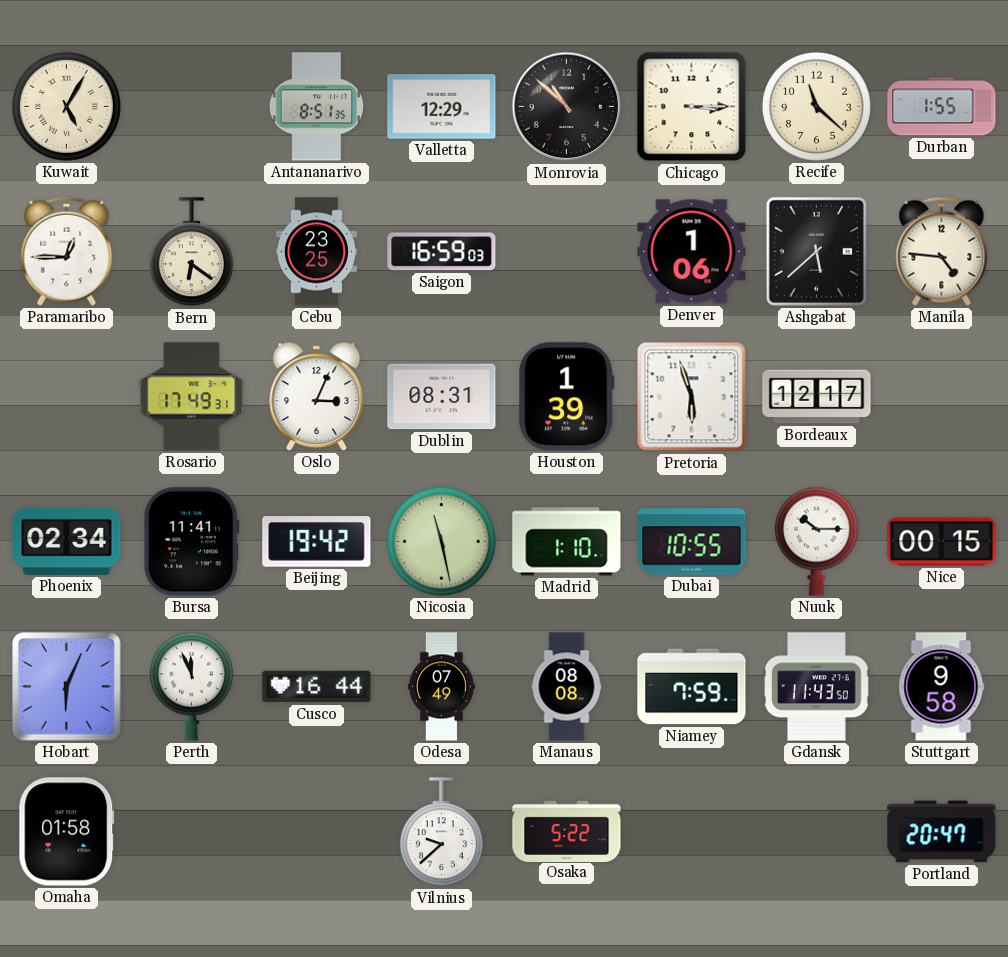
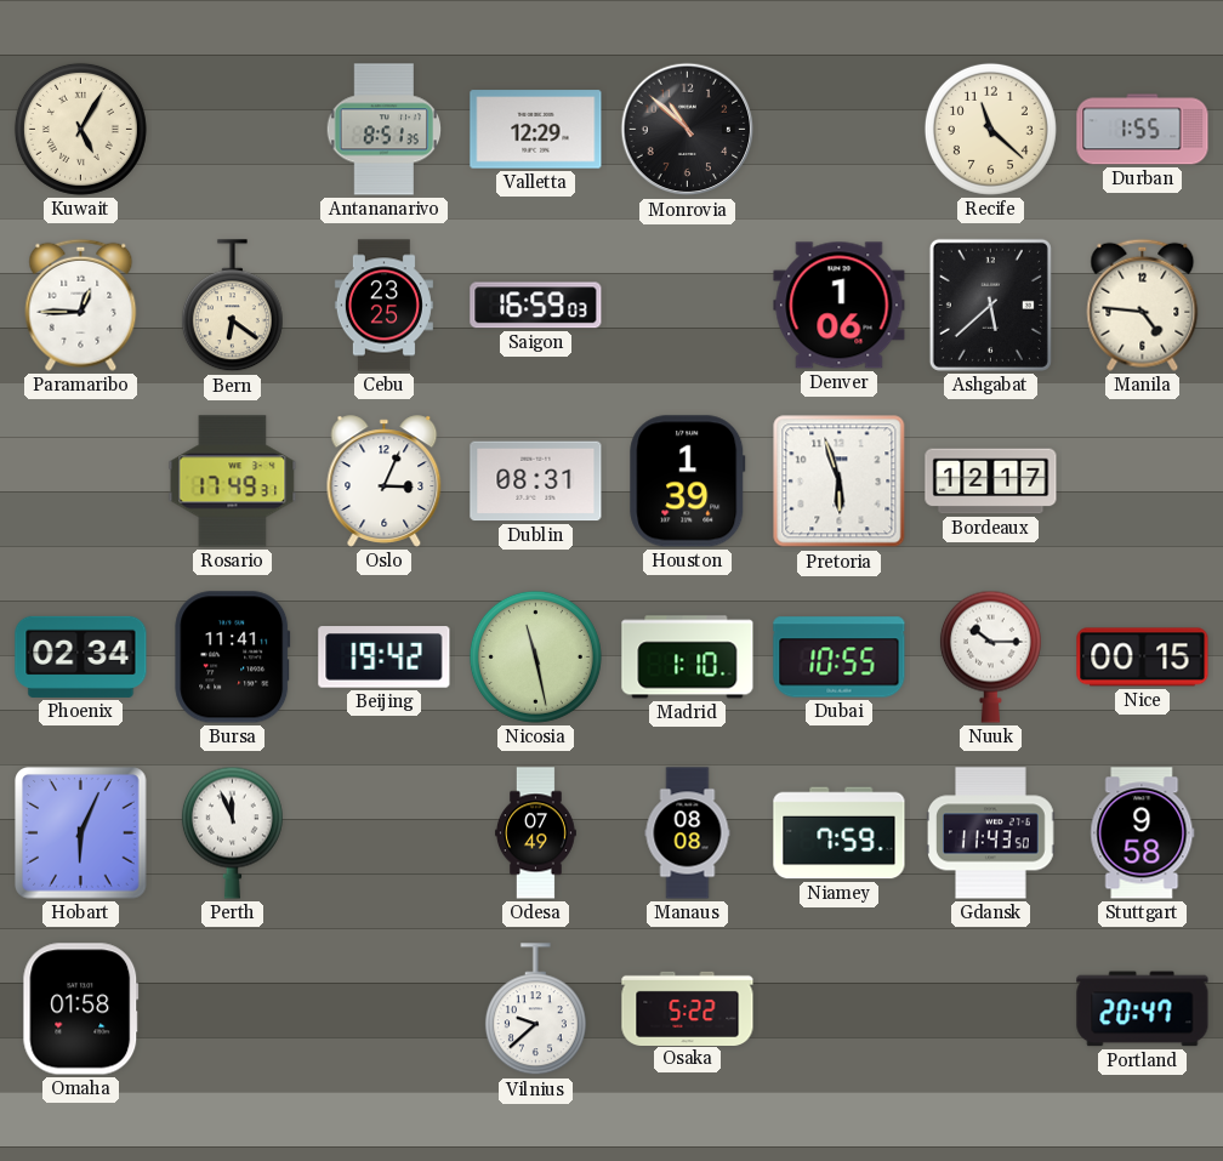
Chicago: 3:15 -> none (692, 107)
Cusco: 16:44 -> none (317, 687)
